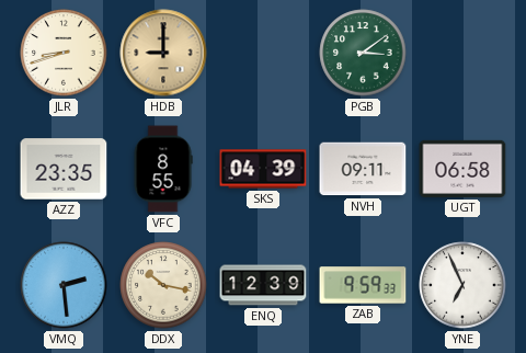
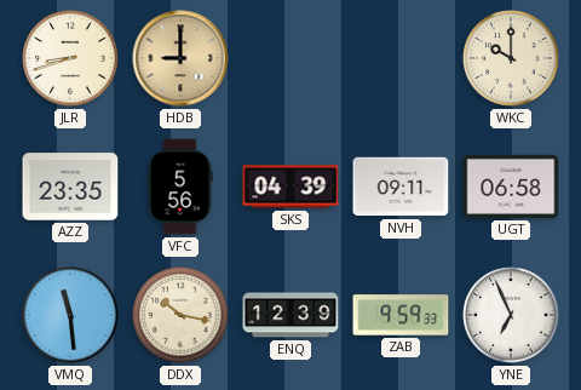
PGB: 3:09 -> none (363, 53)
WKC: none -> 10:00 (511, 58)
VFC: 8:55 -> 5:56 (180, 187)
VMQ: 2:29 -> 11:29 (70, 315)
